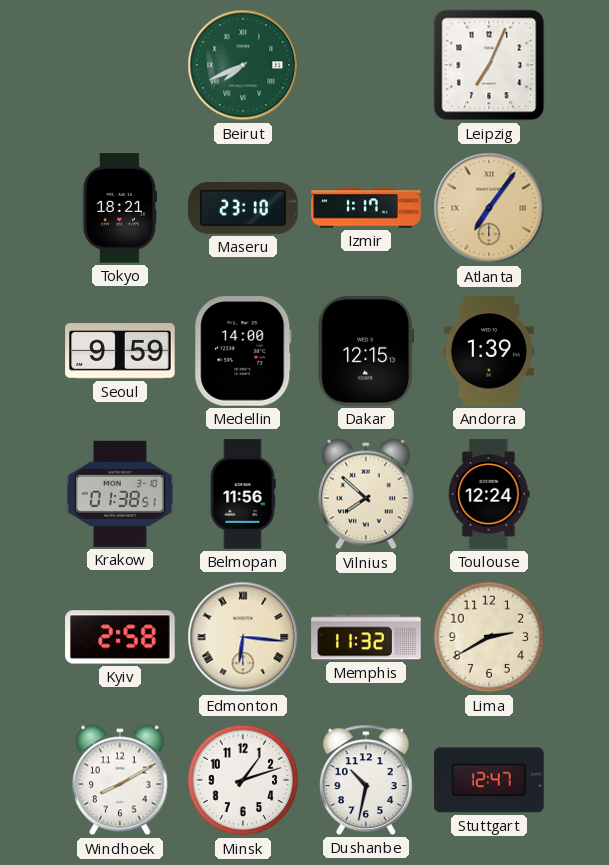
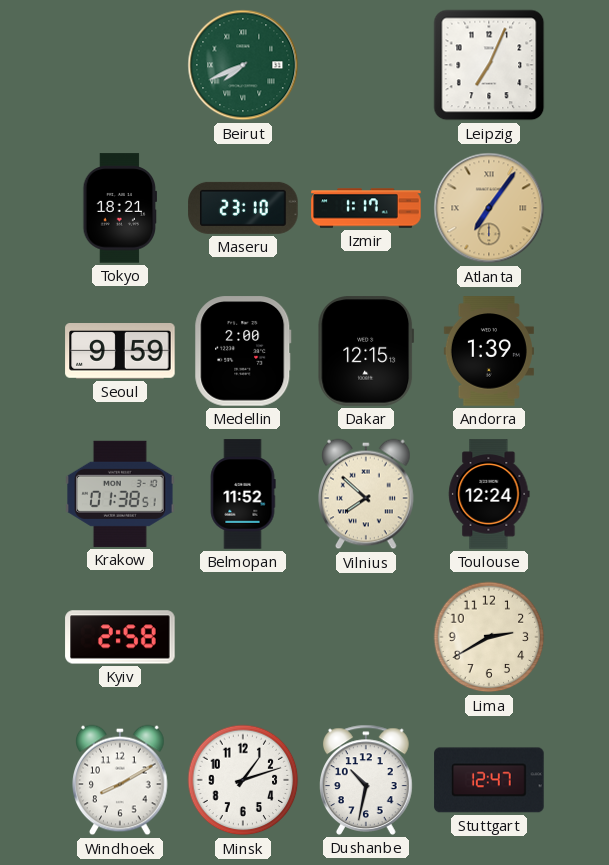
Medellin: 14:00 -> 2:00 (243, 351)
Belmopan: 11:56 -> 11:52 (243, 494)
Edmonton: 6:16 -> none (243, 637)
Memphis: 11:32 -> none (366, 637)
